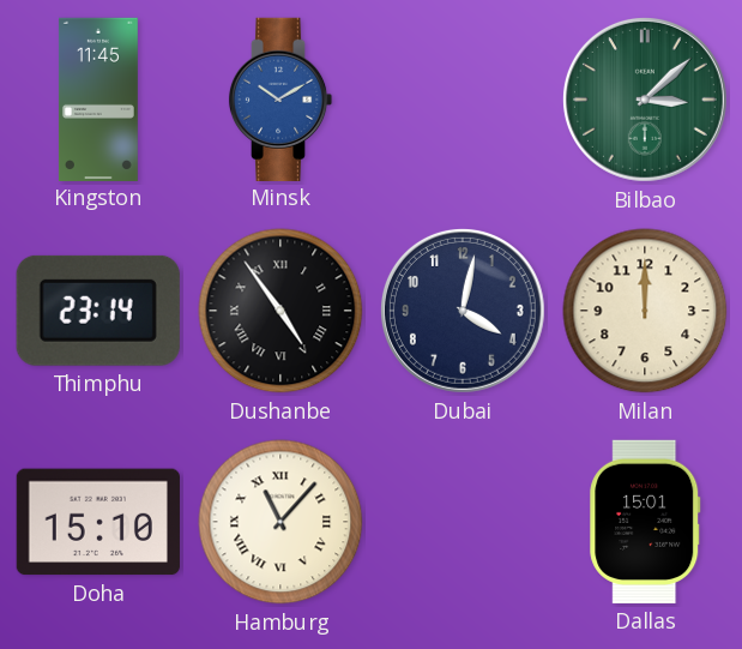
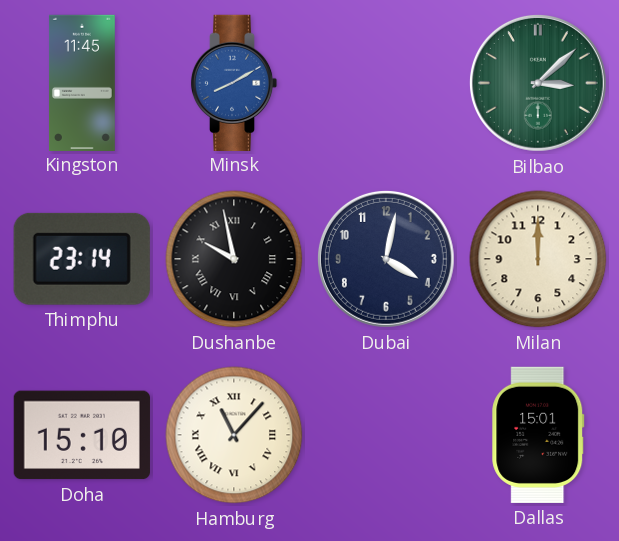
Minsk: 10:10 -> 8:10 (234, 82)
Dushanbe: 4:54 -> 9:58 (234, 259)
